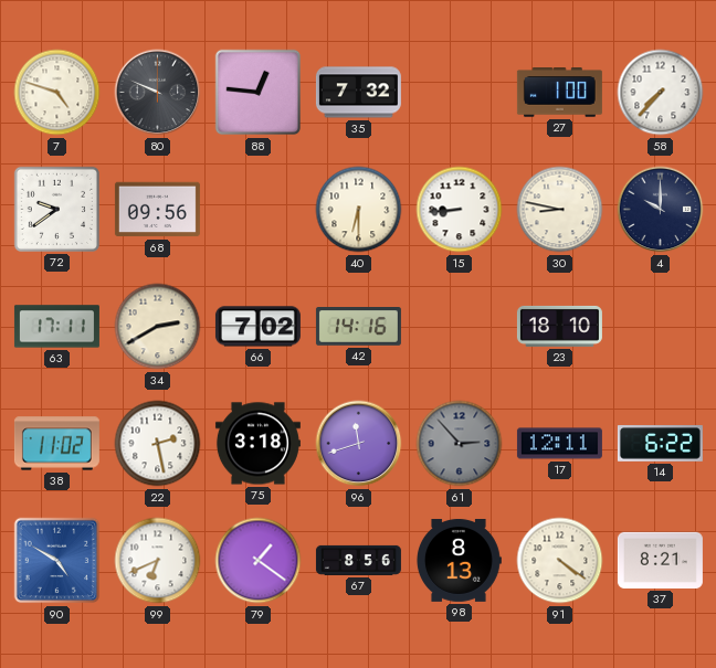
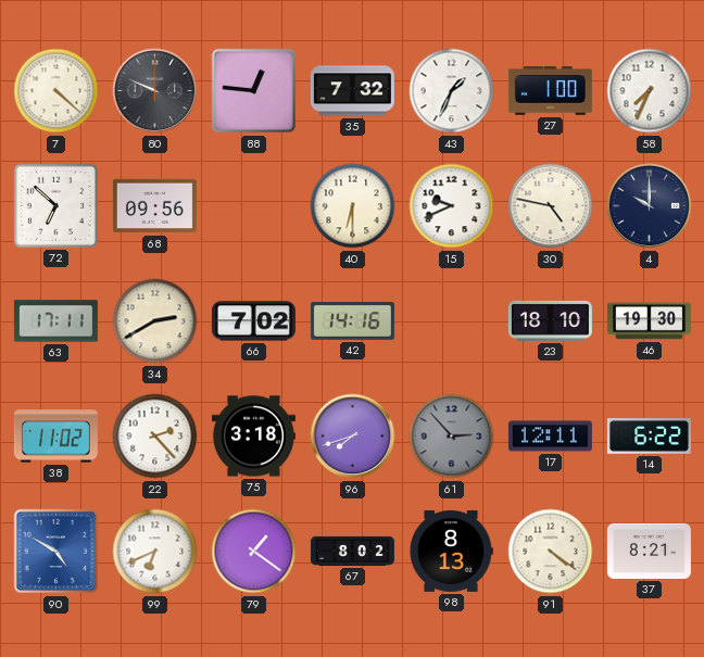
7: 4:48 -> 4:22 (56, 91)
43: none -> 1:34 (452, 91)
58: 7:37 -> 7:34 (650, 91)
72: 9:39 -> 6:52 (55, 205)
15: 8:44 -> 9:41 (452, 206)
30: 8:47 -> 4:47 (551, 206)
46: none -> 19:30 (649, 321)
22: 2:28 -> 2:23 (155, 437)
96: 11:42 -> 7:42 (353, 437)
67: 8:56 -> 8:02 (352, 551)
